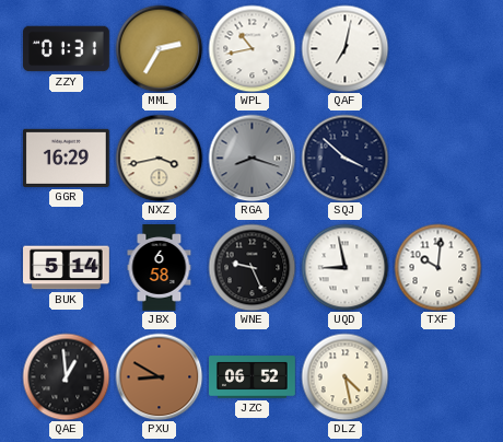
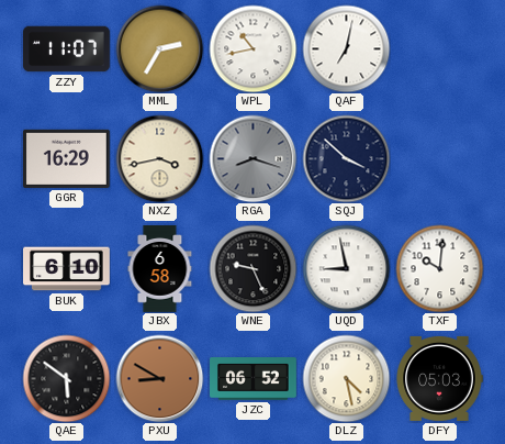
ZZY: 01:31 -> 11:07 (67, 49)
BUK: 5:14 -> 6:10 (67, 269)
QAE: 12:59 -> 5:51 (66, 378)
DFY: none -> 05:03 (439, 378)
